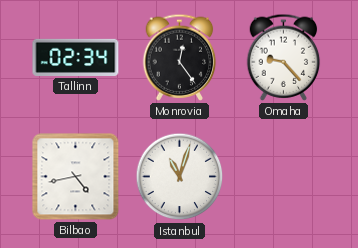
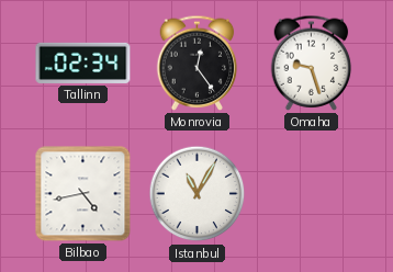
Omaha: 9:23 -> 9:27 (312, 63)
Istanbul: 11:03 -> 11:05 (198, 194)
